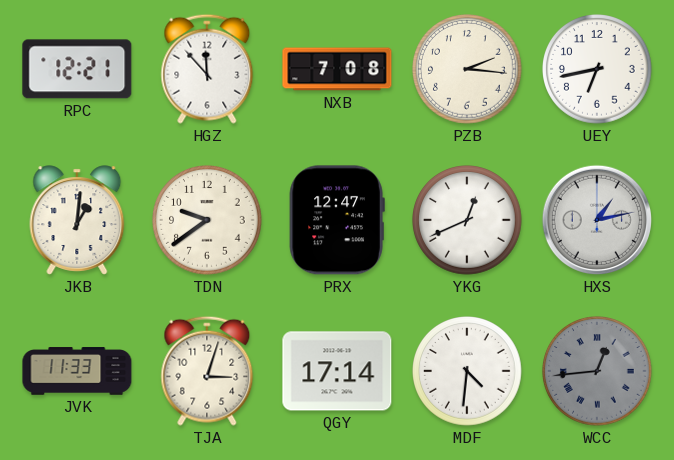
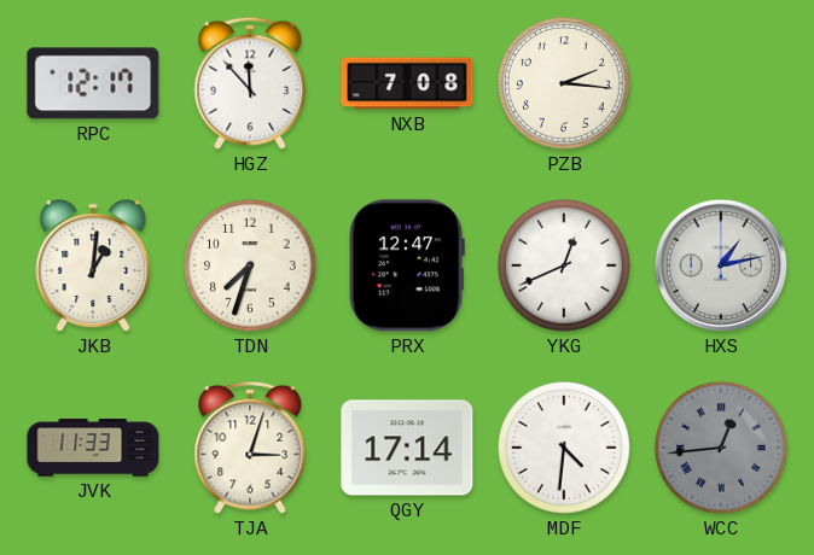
RPC: 12:21 -> 12:17 (93, 83)
UEY: 6:43 -> none (598, 70)
TDN: 9:39 -> 7:33 (251, 267)
